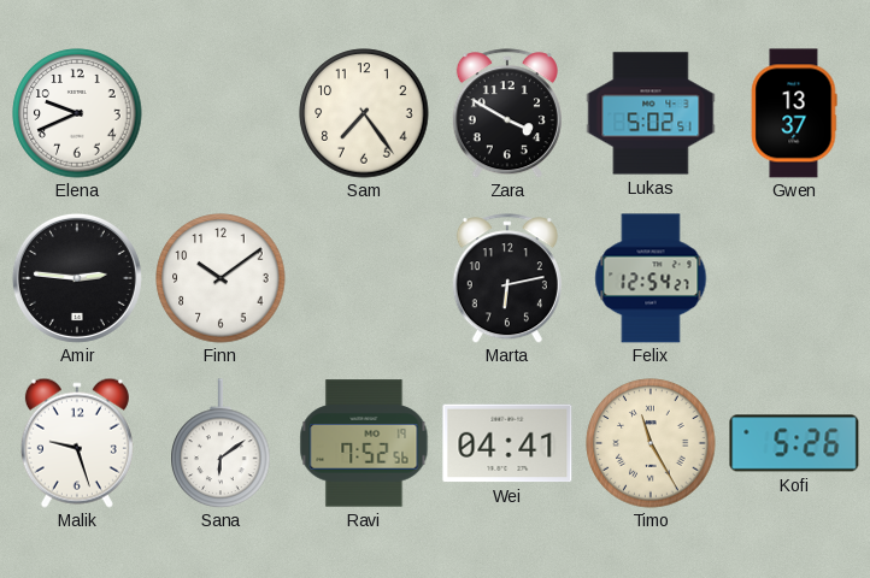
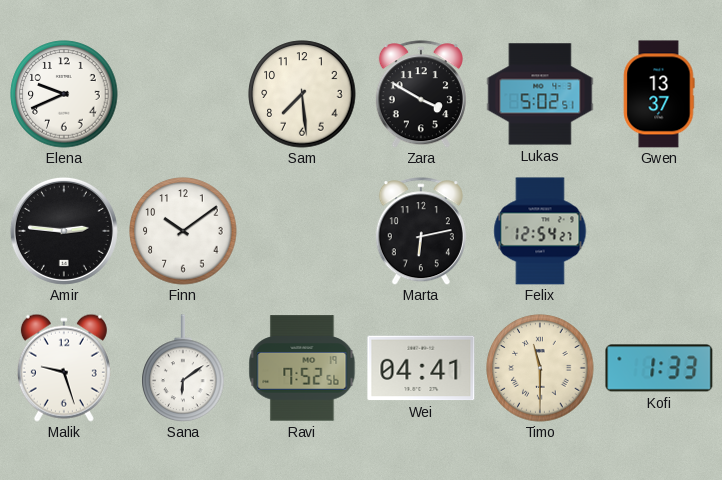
Sam: 7:24 -> 7:29 (302, 94)
Timo: 11:25 -> 11:30 (540, 368)
Kofi: 5:26 -> 1:33 (659, 368)
